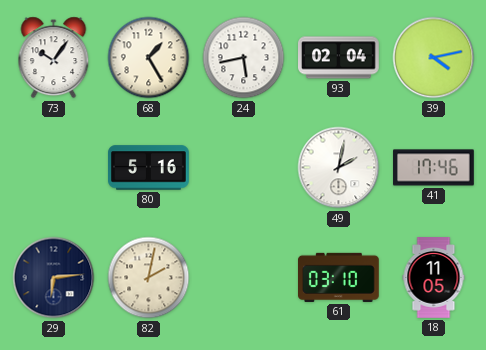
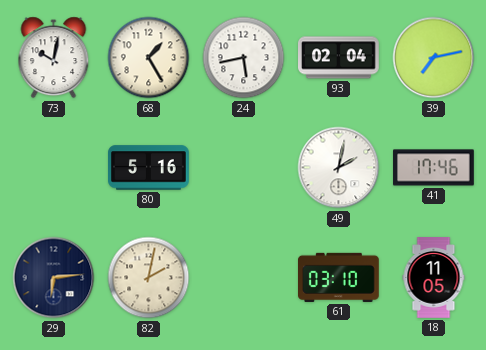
73: 10:06 -> 10:02 (54, 58)
39: 4:13 -> 7:13 (434, 58)
